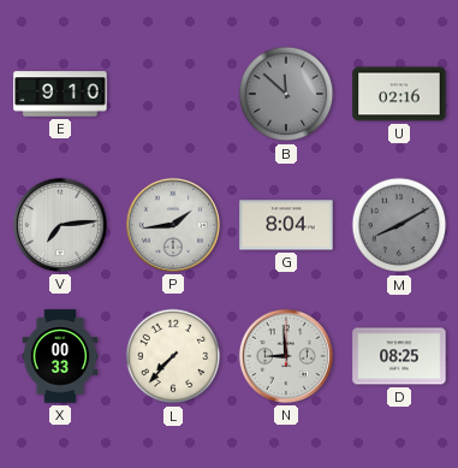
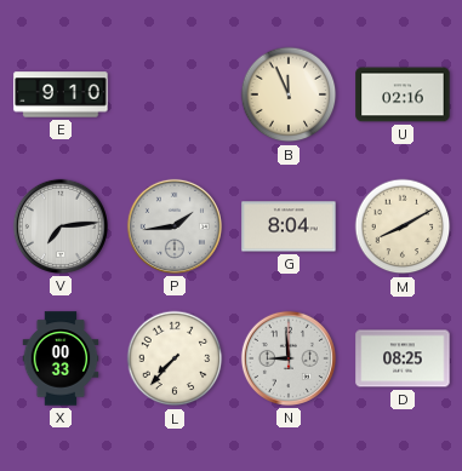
B: 11:52 -> 11:56 (289, 94)
B dial: grey -> cream (289, 94)
M dial: grey -> cream (403, 226)
